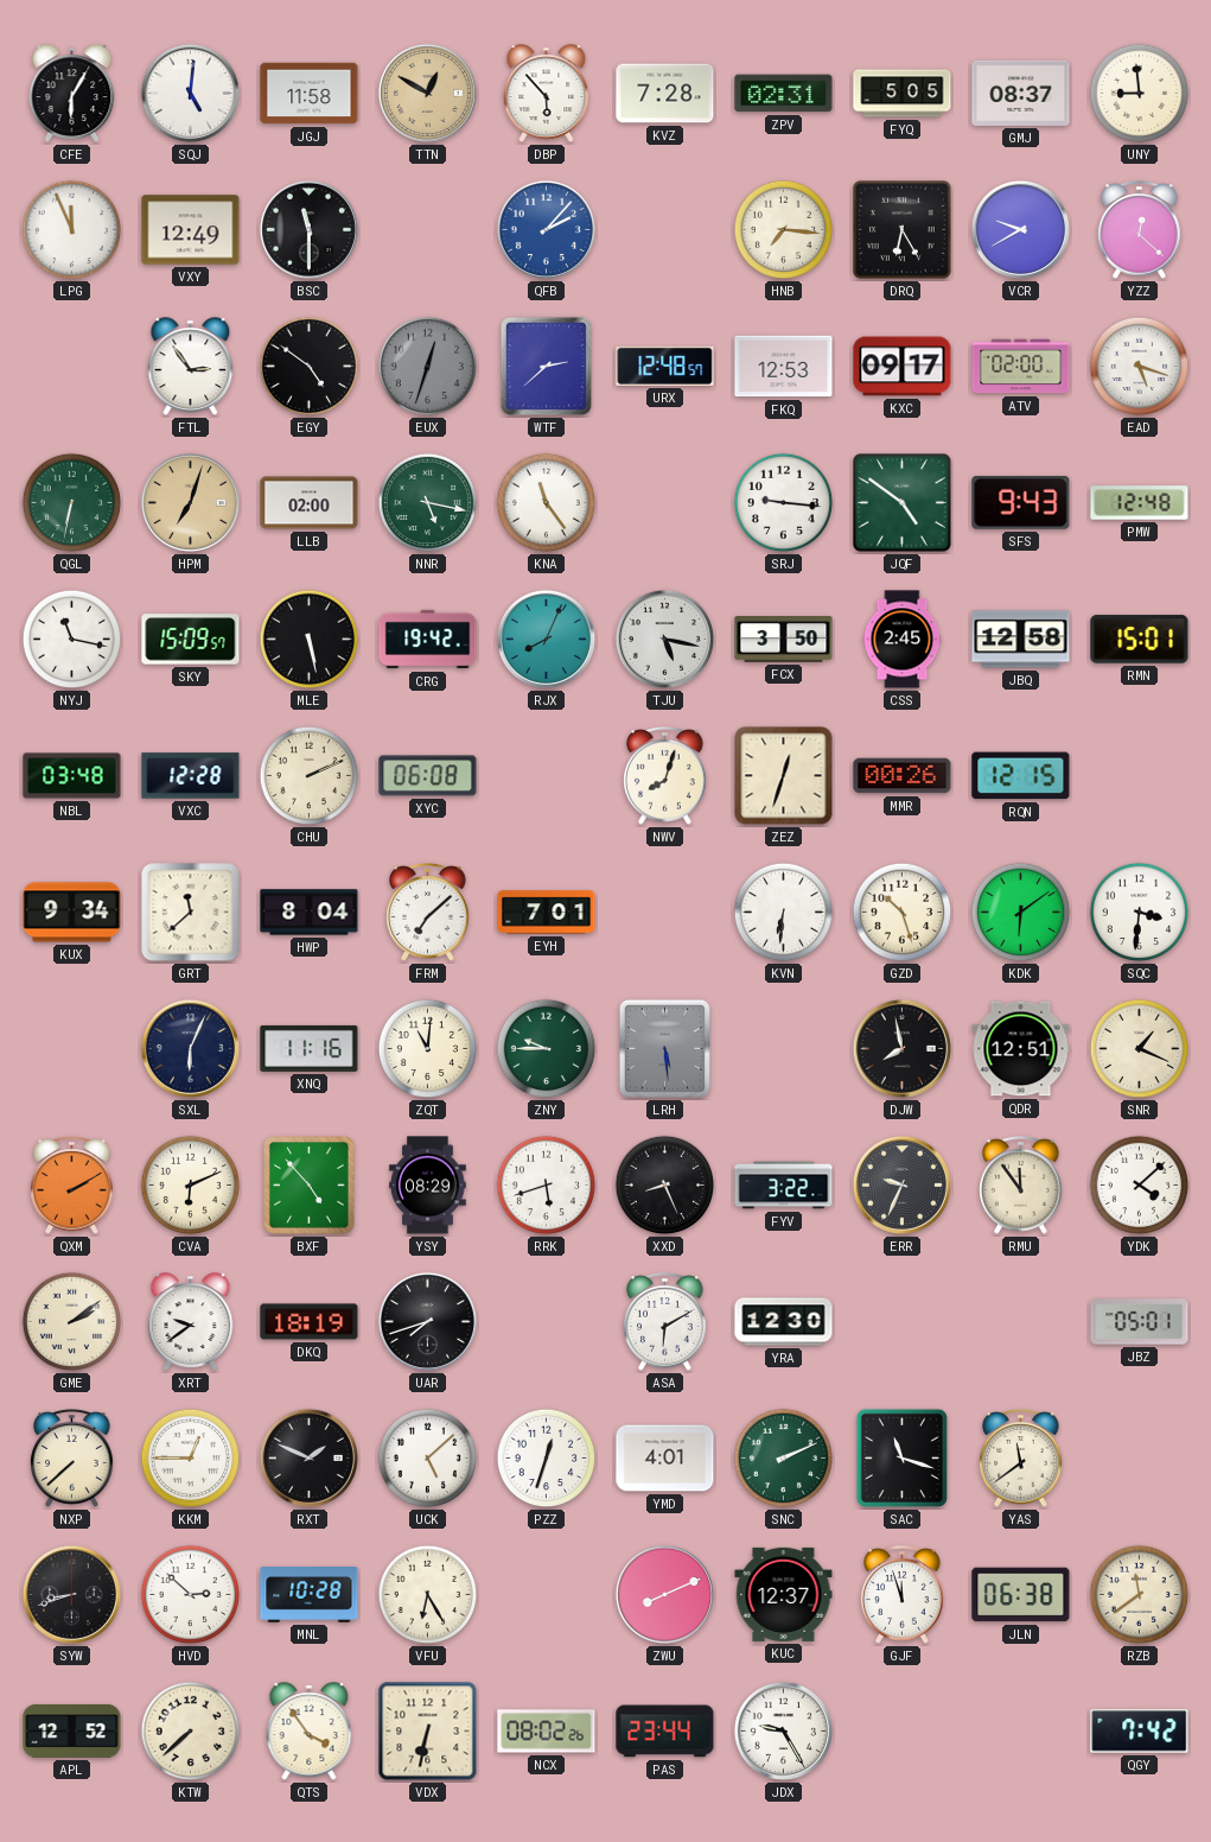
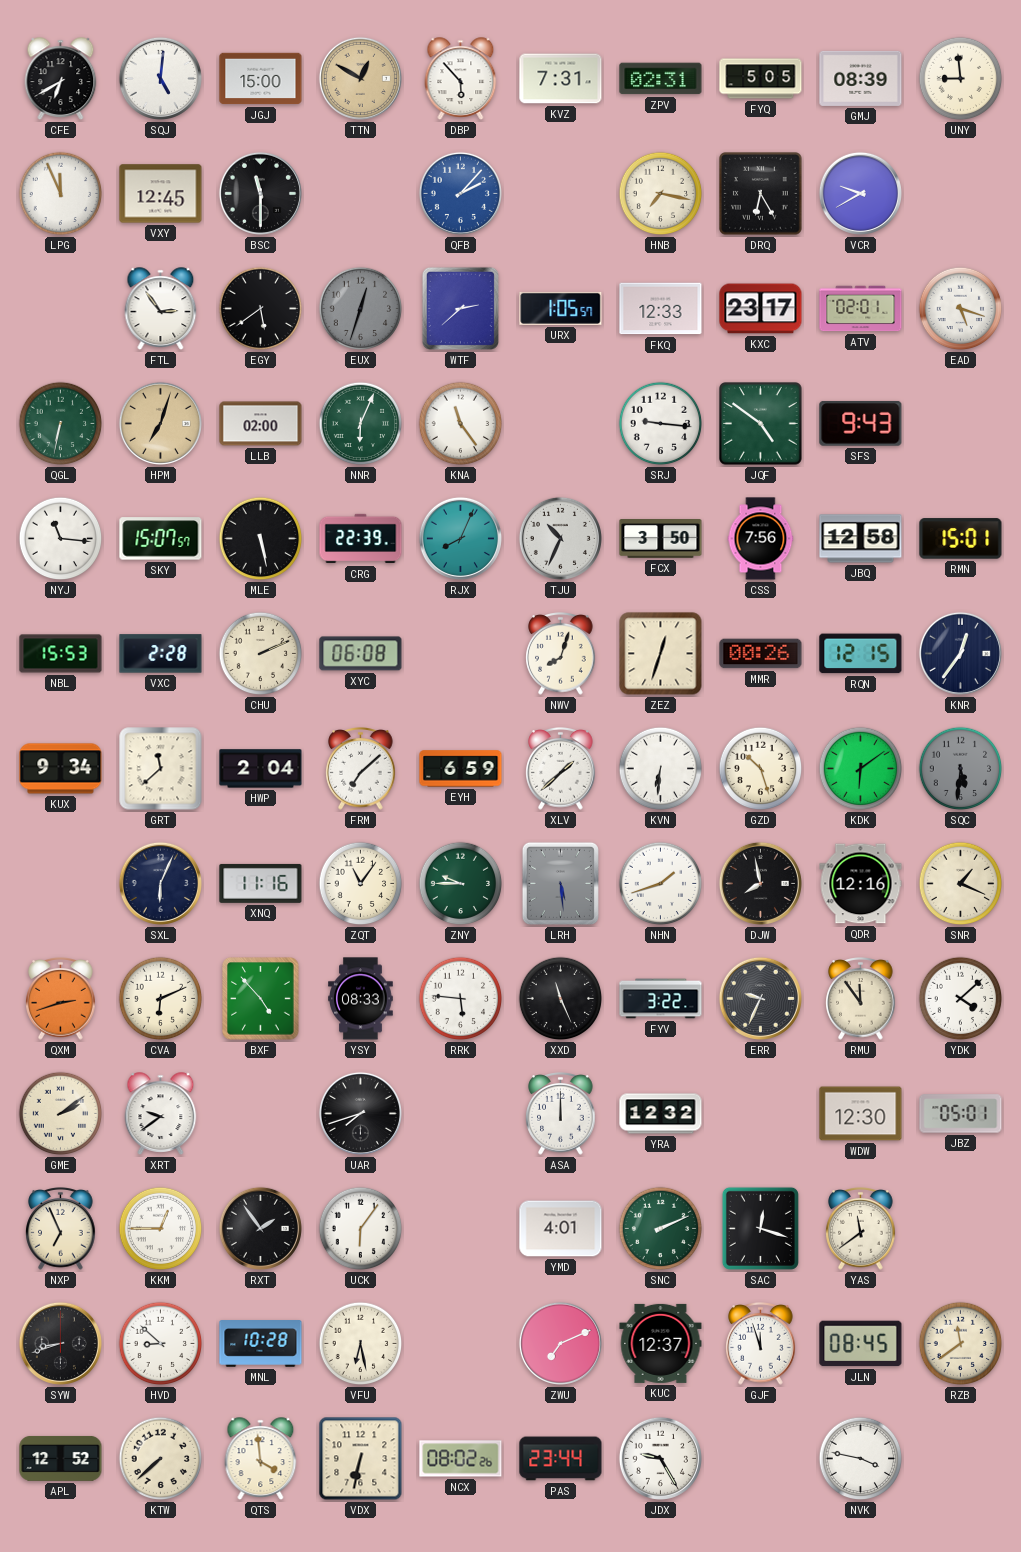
CFE: 6:05 -> 6:40 (61, 79)
JGJ: 11:58 -> 15:00 (261, 79)
KVZ: 7:28 -> 7:31 (561, 79)
GMJ: 08:37 -> 08:39 (861, 78)
VXY: 12:49 -> 12:45 (161, 194)
HNB: 7:16 -> 7:17 (661, 194)
YZZ: 12:22 -> none (1140, 230)
EGY: 4:51 -> 5:39 (261, 309)
URX: 12:48 -> 1:05 (561, 308)
FKQ: 12:53 -> 12:33 (661, 309)
KXC: 09:17 -> 23:17 (761, 309)
ATV: 02:00 -> 02:01 (861, 309)
NNR: 5:17 -> 6:04 (361, 424)
PMW: 12:48 -> none (1140, 503)
NYJ: 11:17 -> 11:16 (61, 539)
SKY: 15:09 -> 15:07 (161, 539)
CRG: 19:42 -> 22:39 (361, 539)
TJU: 5:17 -> 10:34 (560, 538)
CSS: 2:45 -> 7:56 (761, 539)
NBL: 03:48 -> 15:53 (61, 654)
VXC: 12:28 -> 2:28 (161, 654)
KNR: none -> 12:36 (960, 653)
HWP: 8:04 -> 2:04 (261, 769)
EYH: 7:01 -> 6:59 (461, 769)
XLV: none -> 1:38 (561, 769)
SQC: 3:31 -> 5:31 (961, 769)
SQC dial: white -> grey (961, 769)
ZQT: 11:01 -> 11:06 (361, 884)
NHN: none -> 1:42 (661, 884)
QDR: 12:51 -> 12:16 (861, 884)
QXM: 2:10 -> 2:42 (61, 999)
YSY: 08:29 -> 08:33 (361, 999)
RRK: 5:42 -> 5:46 (461, 999)
XXD: 8:26 -> 11:26 (561, 999)
DKQ: 18:19 -> none (310, 1322)
ASA: 6:10 -> 12:00 (561, 1114)
YRA: 12:30 -> 12:32 (661, 1114)
WDW: none -> 12:30 (861, 1114)
NXP: 7:38 -> 6:56 (61, 1229)
RXT: 1:49 -> 1:54 (260, 1228)
UCK: 5:08 -> 6:06 (361, 1229)
PZZ: 12:33 -> none (547, 1459)
SAC: 11:18 -> 12:18 (760, 1228)
HVD: 2:52 -> 8:52 (161, 1344)
VFU: 6:25 -> 6:28 (361, 1344)
ZWU: 8:11 -> 7:11 (560, 1343)
JLN: 06:38 -> 08:45 (861, 1344)
QTS: 3:54 -> 3:59 (261, 1459)
NVK: none -> 3:47 (861, 1459)
QGY: 7:42 -> none (1140, 1732)
